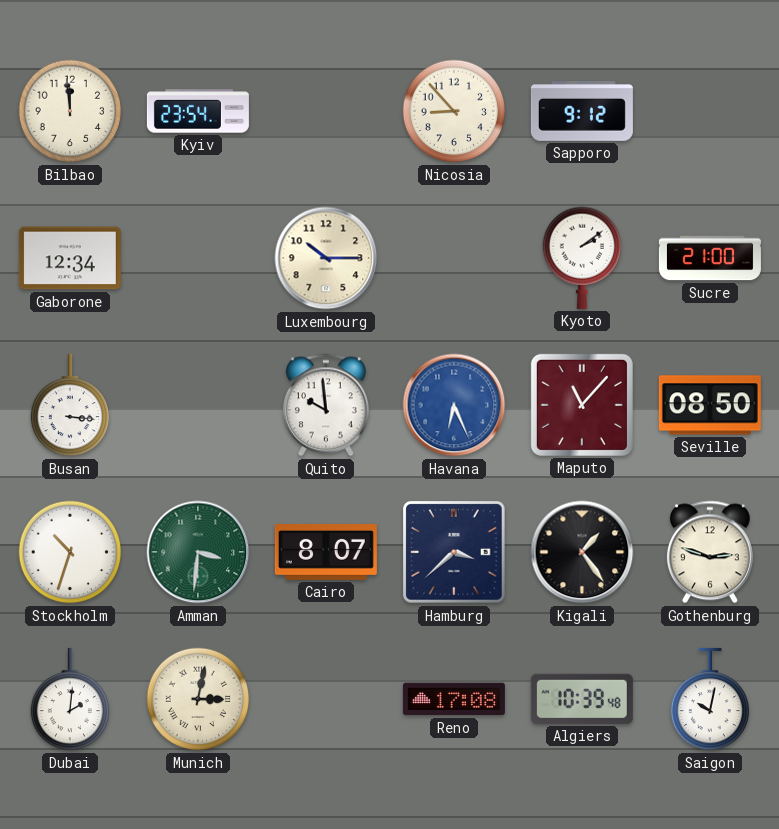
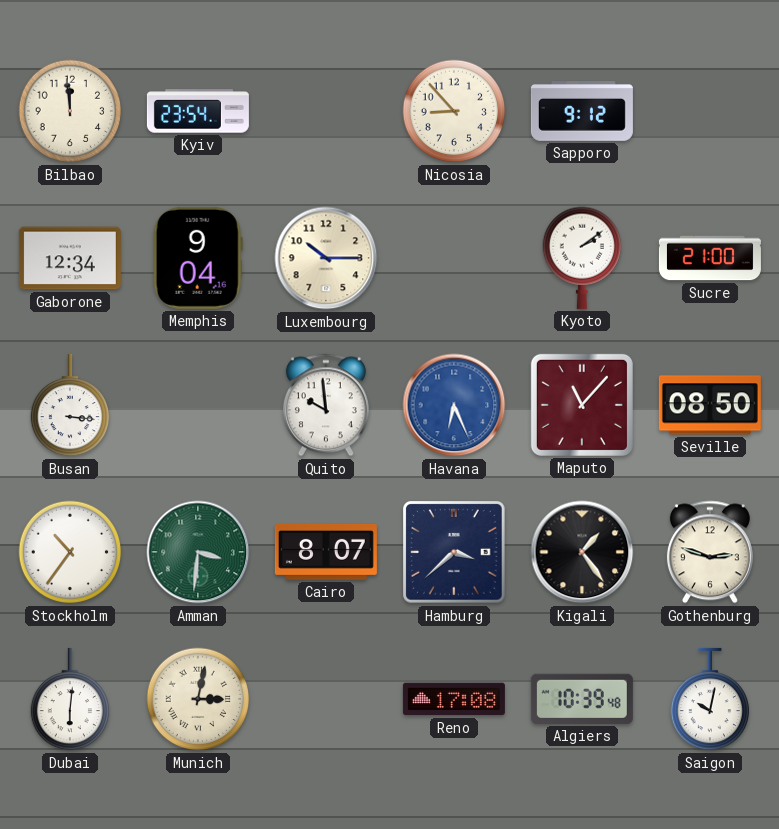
Memphis: none -> 9:04 (198, 258)
Stockholm: 10:33 -> 10:36 (70, 552)
Dubai: 2:01 -> 6:01 (69, 699)
